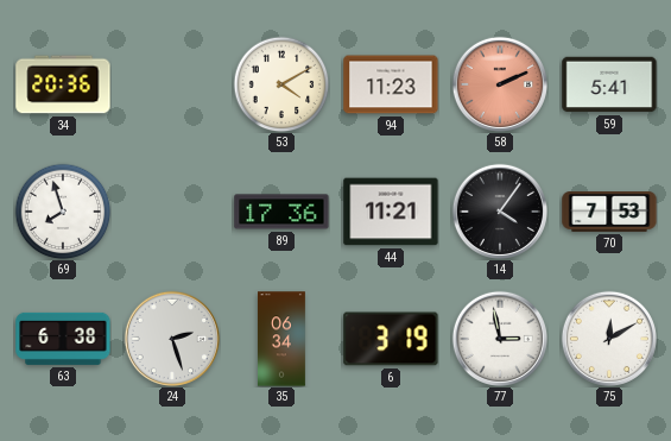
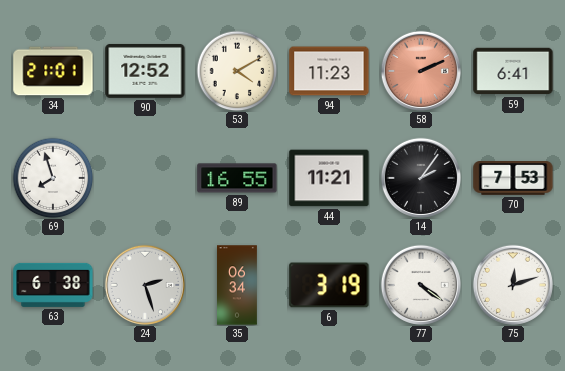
34: 20:36 -> 21:01 (53, 71)
90: none -> 12:52 (145, 71)
59: 5:41 -> 6:41 (513, 71)
89: 17:36 -> 16:55 (237, 178)
14: 4:06 -> 2:06 (421, 178)
77: 2:58 -> 4:21 (421, 285)
75: 12:10 -> 12:12 (513, 285)
